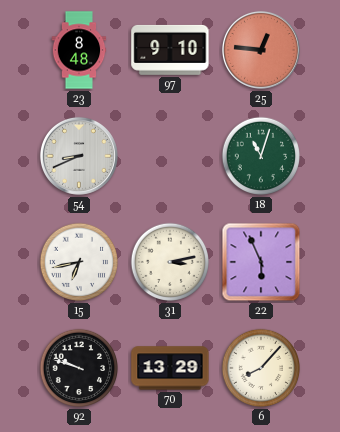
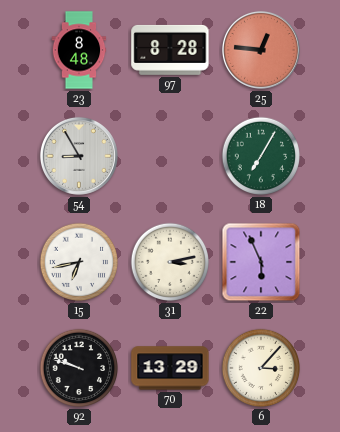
97: 9:10 -> 8:28 (170, 50)
54: 8:41 -> 8:55 (79, 156)
18: 11:03 -> 7:05 (261, 156)
6: 8:07 -> 3:07 (261, 368)
